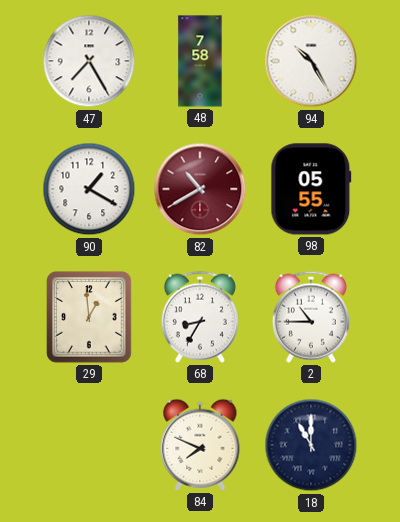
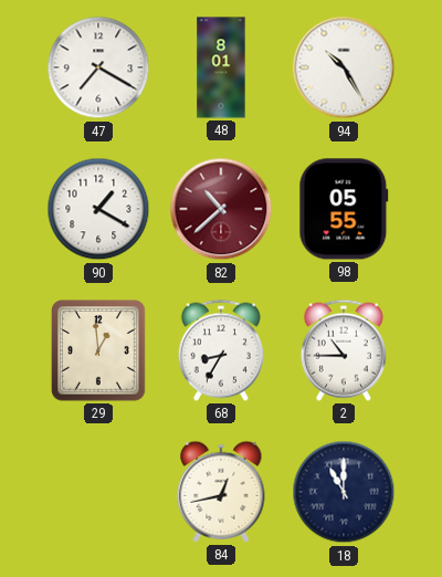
47: 7:25 -> 7:20 (98, 67)
48: 7:58 -> 8:01 (221, 67)
82: 10:40 -> 10:38 (221, 209)
84: 7:49 -> 12:43 (221, 492)
